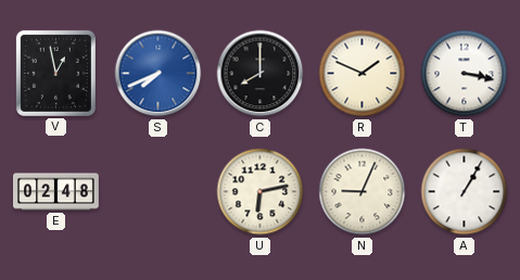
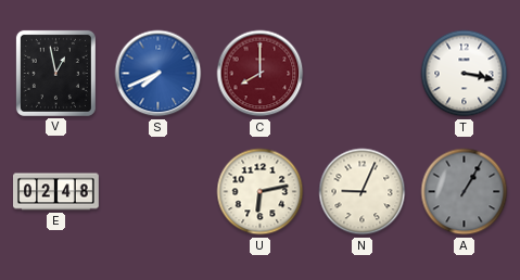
C dial: black -> burgundy (261, 74)
R: 1:49 -> none (363, 74)
A dial: white -> grey (465, 192)
